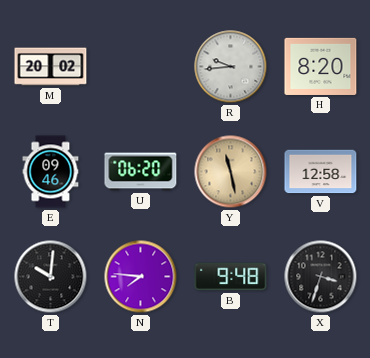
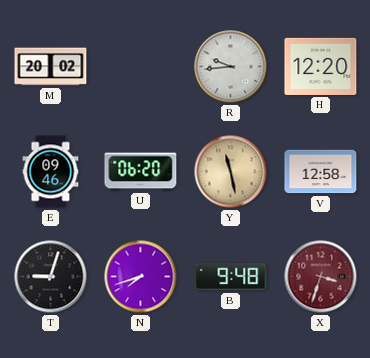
H: 8:20 -> 12:20 (321, 66)
T: 10:01 -> 9:03 (51, 277)
N: 7:46 -> 7:42 (141, 277)
X dial: black -> burgundy (321, 277)
